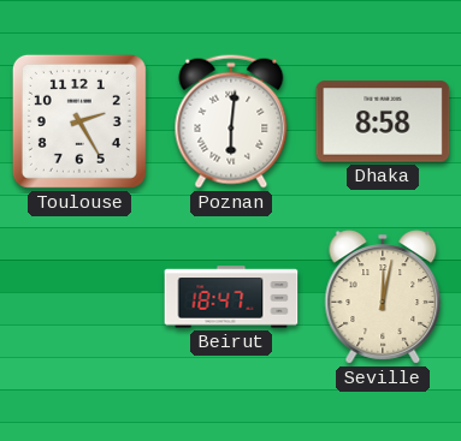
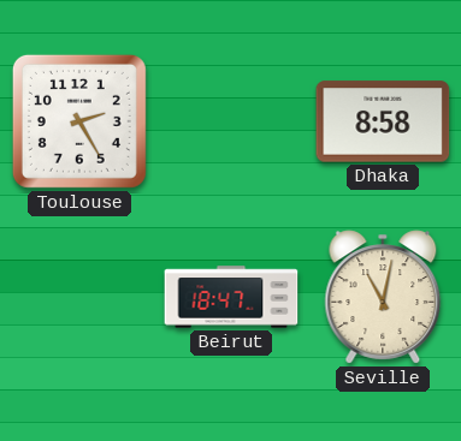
Poznan: 6:01 -> none (231, 121)
Seville: 12:02 -> 11:02 (383, 297)
